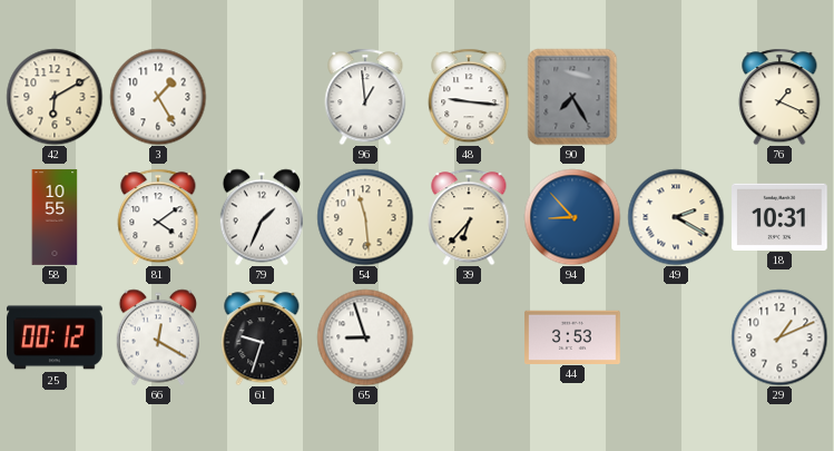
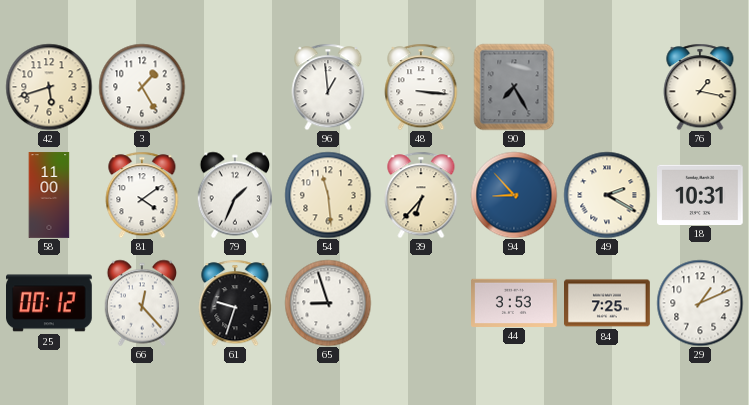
42: 6:10 -> 5:42 (49, 87)
48: 9:16 -> 3:16 (421, 87)
76: 1:19 -> 1:17 (700, 87)
58: 10:55 -> 11:00 (49, 195)
66: 12:20 -> 12:23 (141, 303)
84: none -> 7:25 (608, 303)
